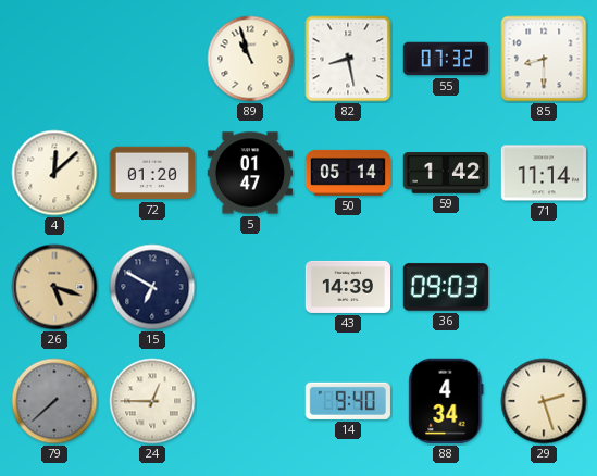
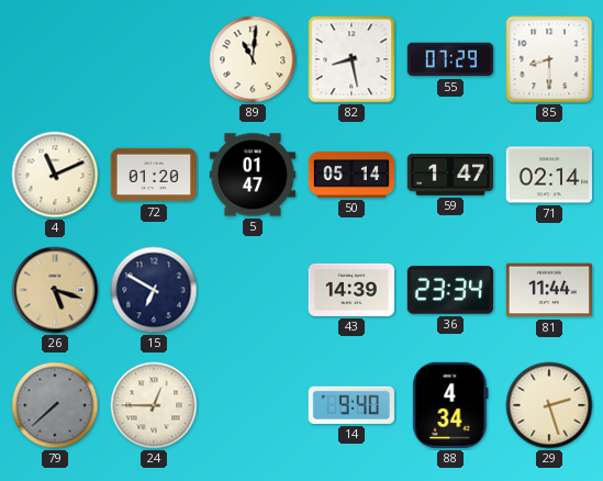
89: 10:57 -> 11:01 (253, 59)
55: 07:32 -> 07:29 (449, 59)
4: 12:08 -> 11:11 (55, 175)
59: 1:42 -> 1:47 (449, 175)
71: 11:14 -> 02:14 (548, 175)
36: 09:03 -> 23:34 (449, 290)
81: none -> 11:44 (548, 290)
